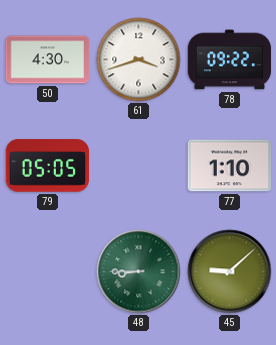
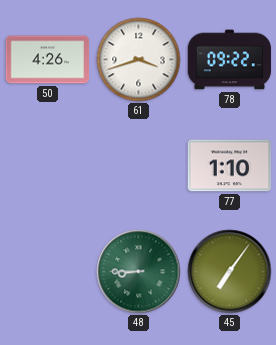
50: 4:30 -> 4:26 (48, 60)
79: 05:05 -> none (48, 166)
45: 9:08 -> 7:06 (230, 272)
